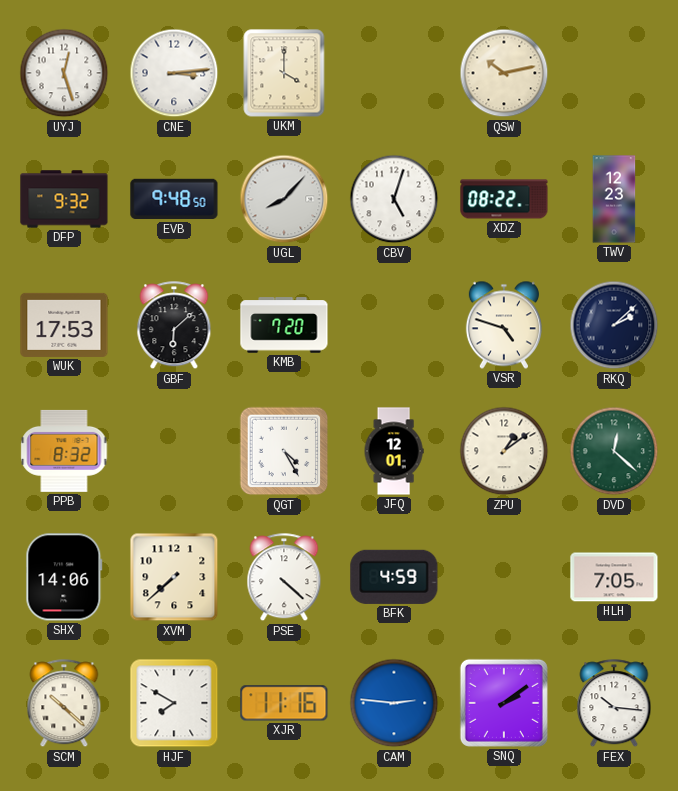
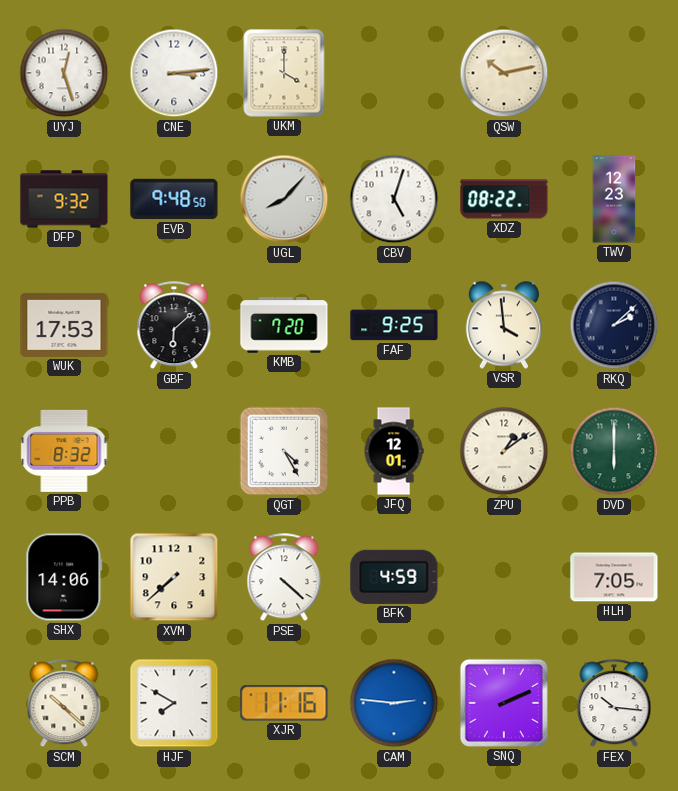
FAF: none -> 9:25 (394, 325)
VSR: 4:48 -> 3:59 (504, 325)
DVD: 12:22 -> 6:00 (614, 451)
SNQ: 2:09 -> 2:11 (504, 703)
